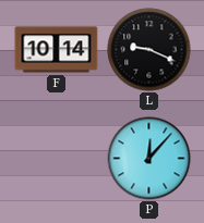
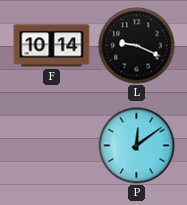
P: 12:07 -> 12:09 (137, 146)
